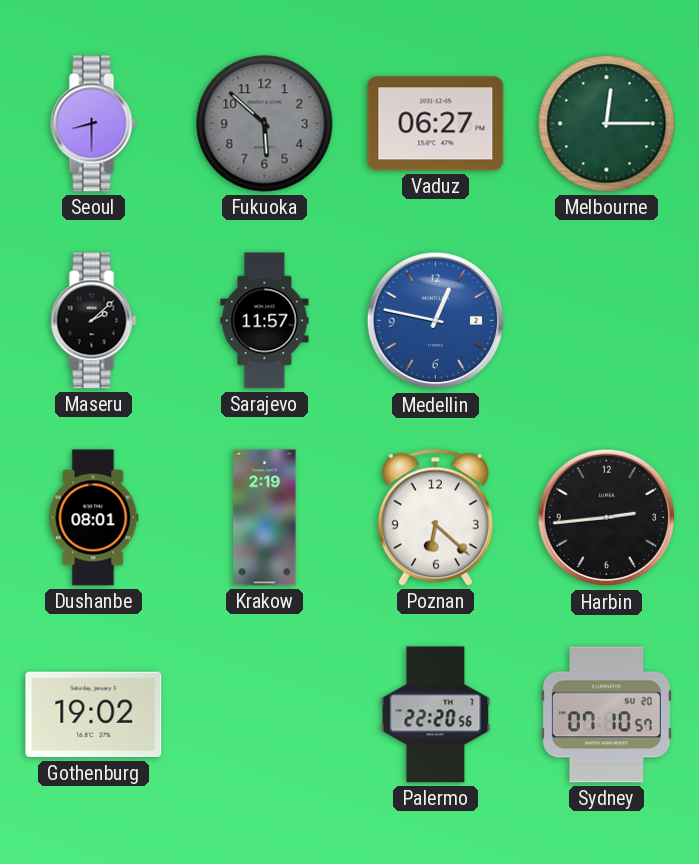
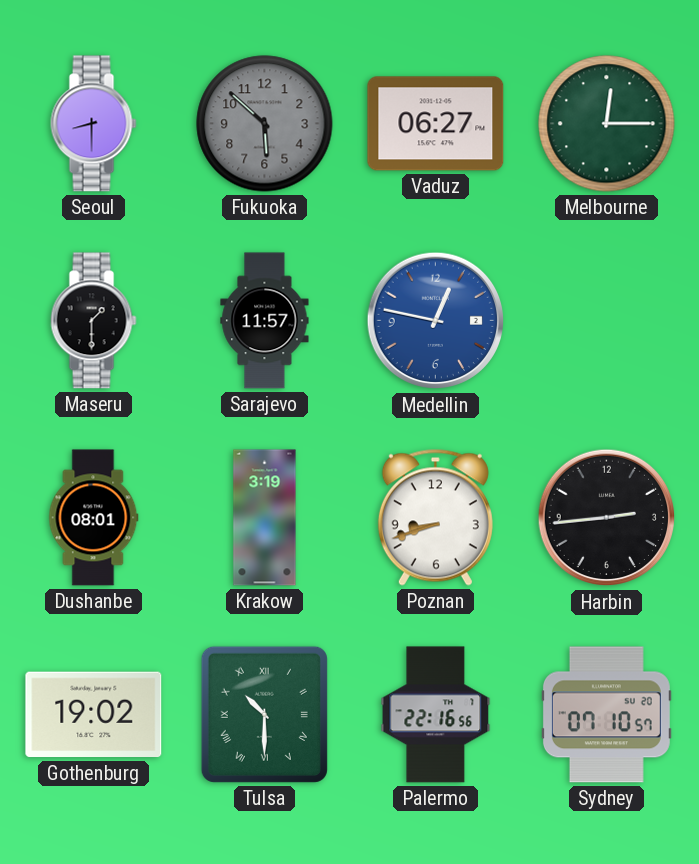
Maseru: 2:08 -> 1:30 (94, 321)
Krakow: 2:19 -> 3:19 (265, 518)
Poznan: 6:22 -> 8:42 (435, 517)
Tulsa: none -> 10:30 (264, 714)
Palermo: 22:20 -> 22:16 (436, 715)
